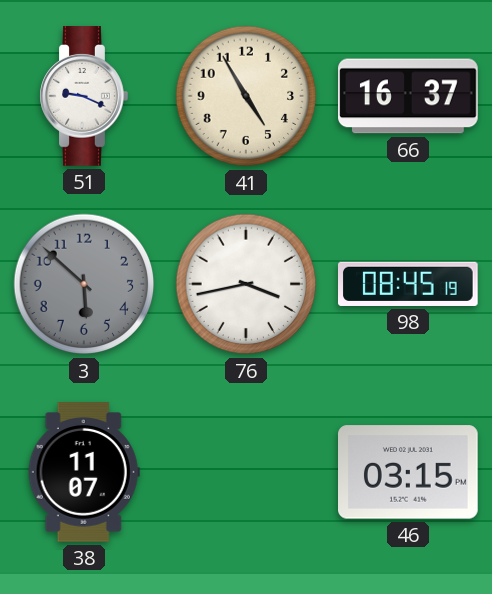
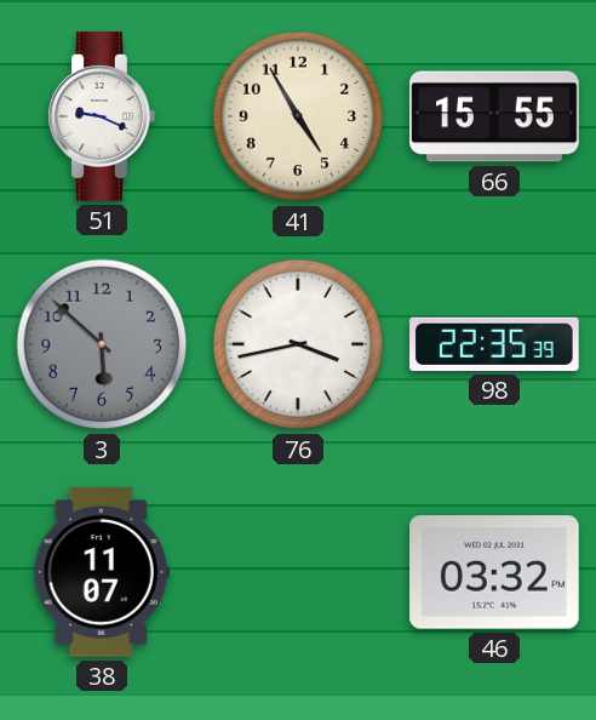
66: 16:37 -> 15:55 (494, 116)
98: 08:45 -> 22:35 (495, 344)
46: 03:15 -> 03:32 (495, 572)
